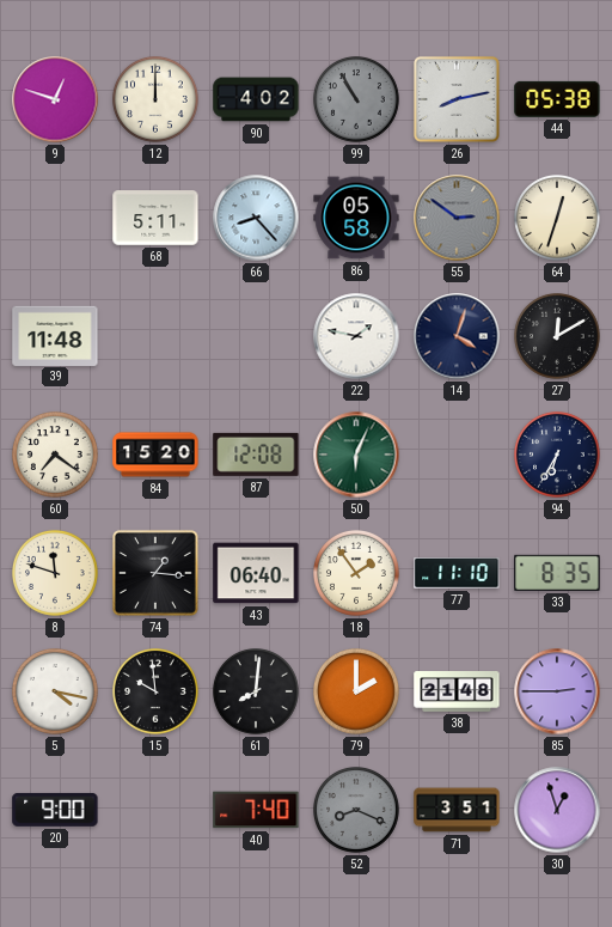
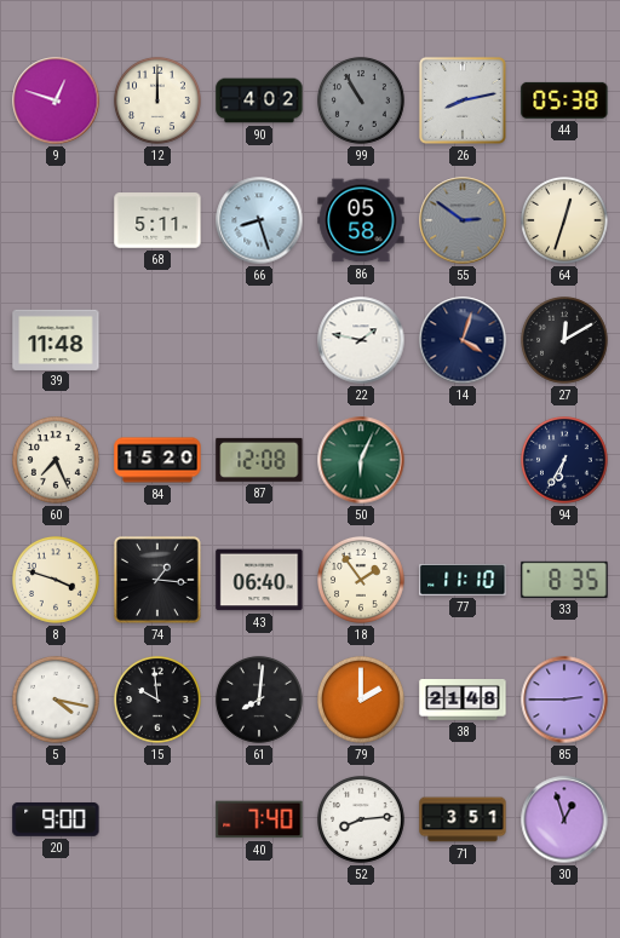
66: 8:23 -> 8:27 (259, 220)
60: 7:21 -> 7:26 (57, 461)
8: 11:48 -> 3:48 (57, 581)
52: 8:19 -> 8:14 (362, 821)
52 dial: grey -> white (362, 821)
